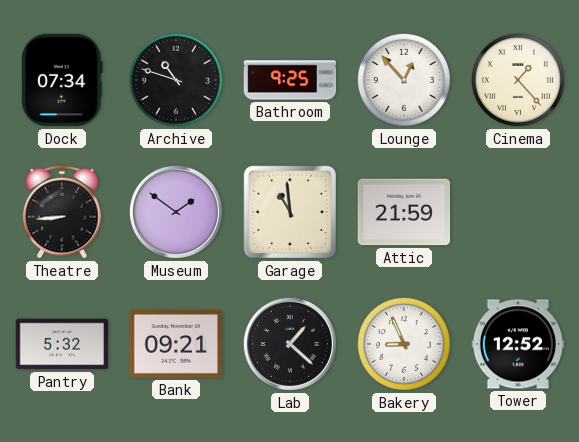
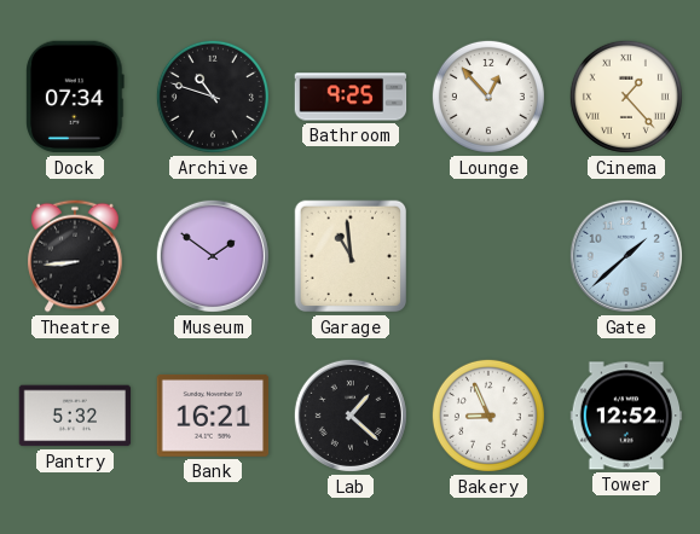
Attic: 21:59 -> none (404, 212)
Gate: none -> 1:38 (626, 256)
Bank: 09:21 -> 16:21 (213, 416)
